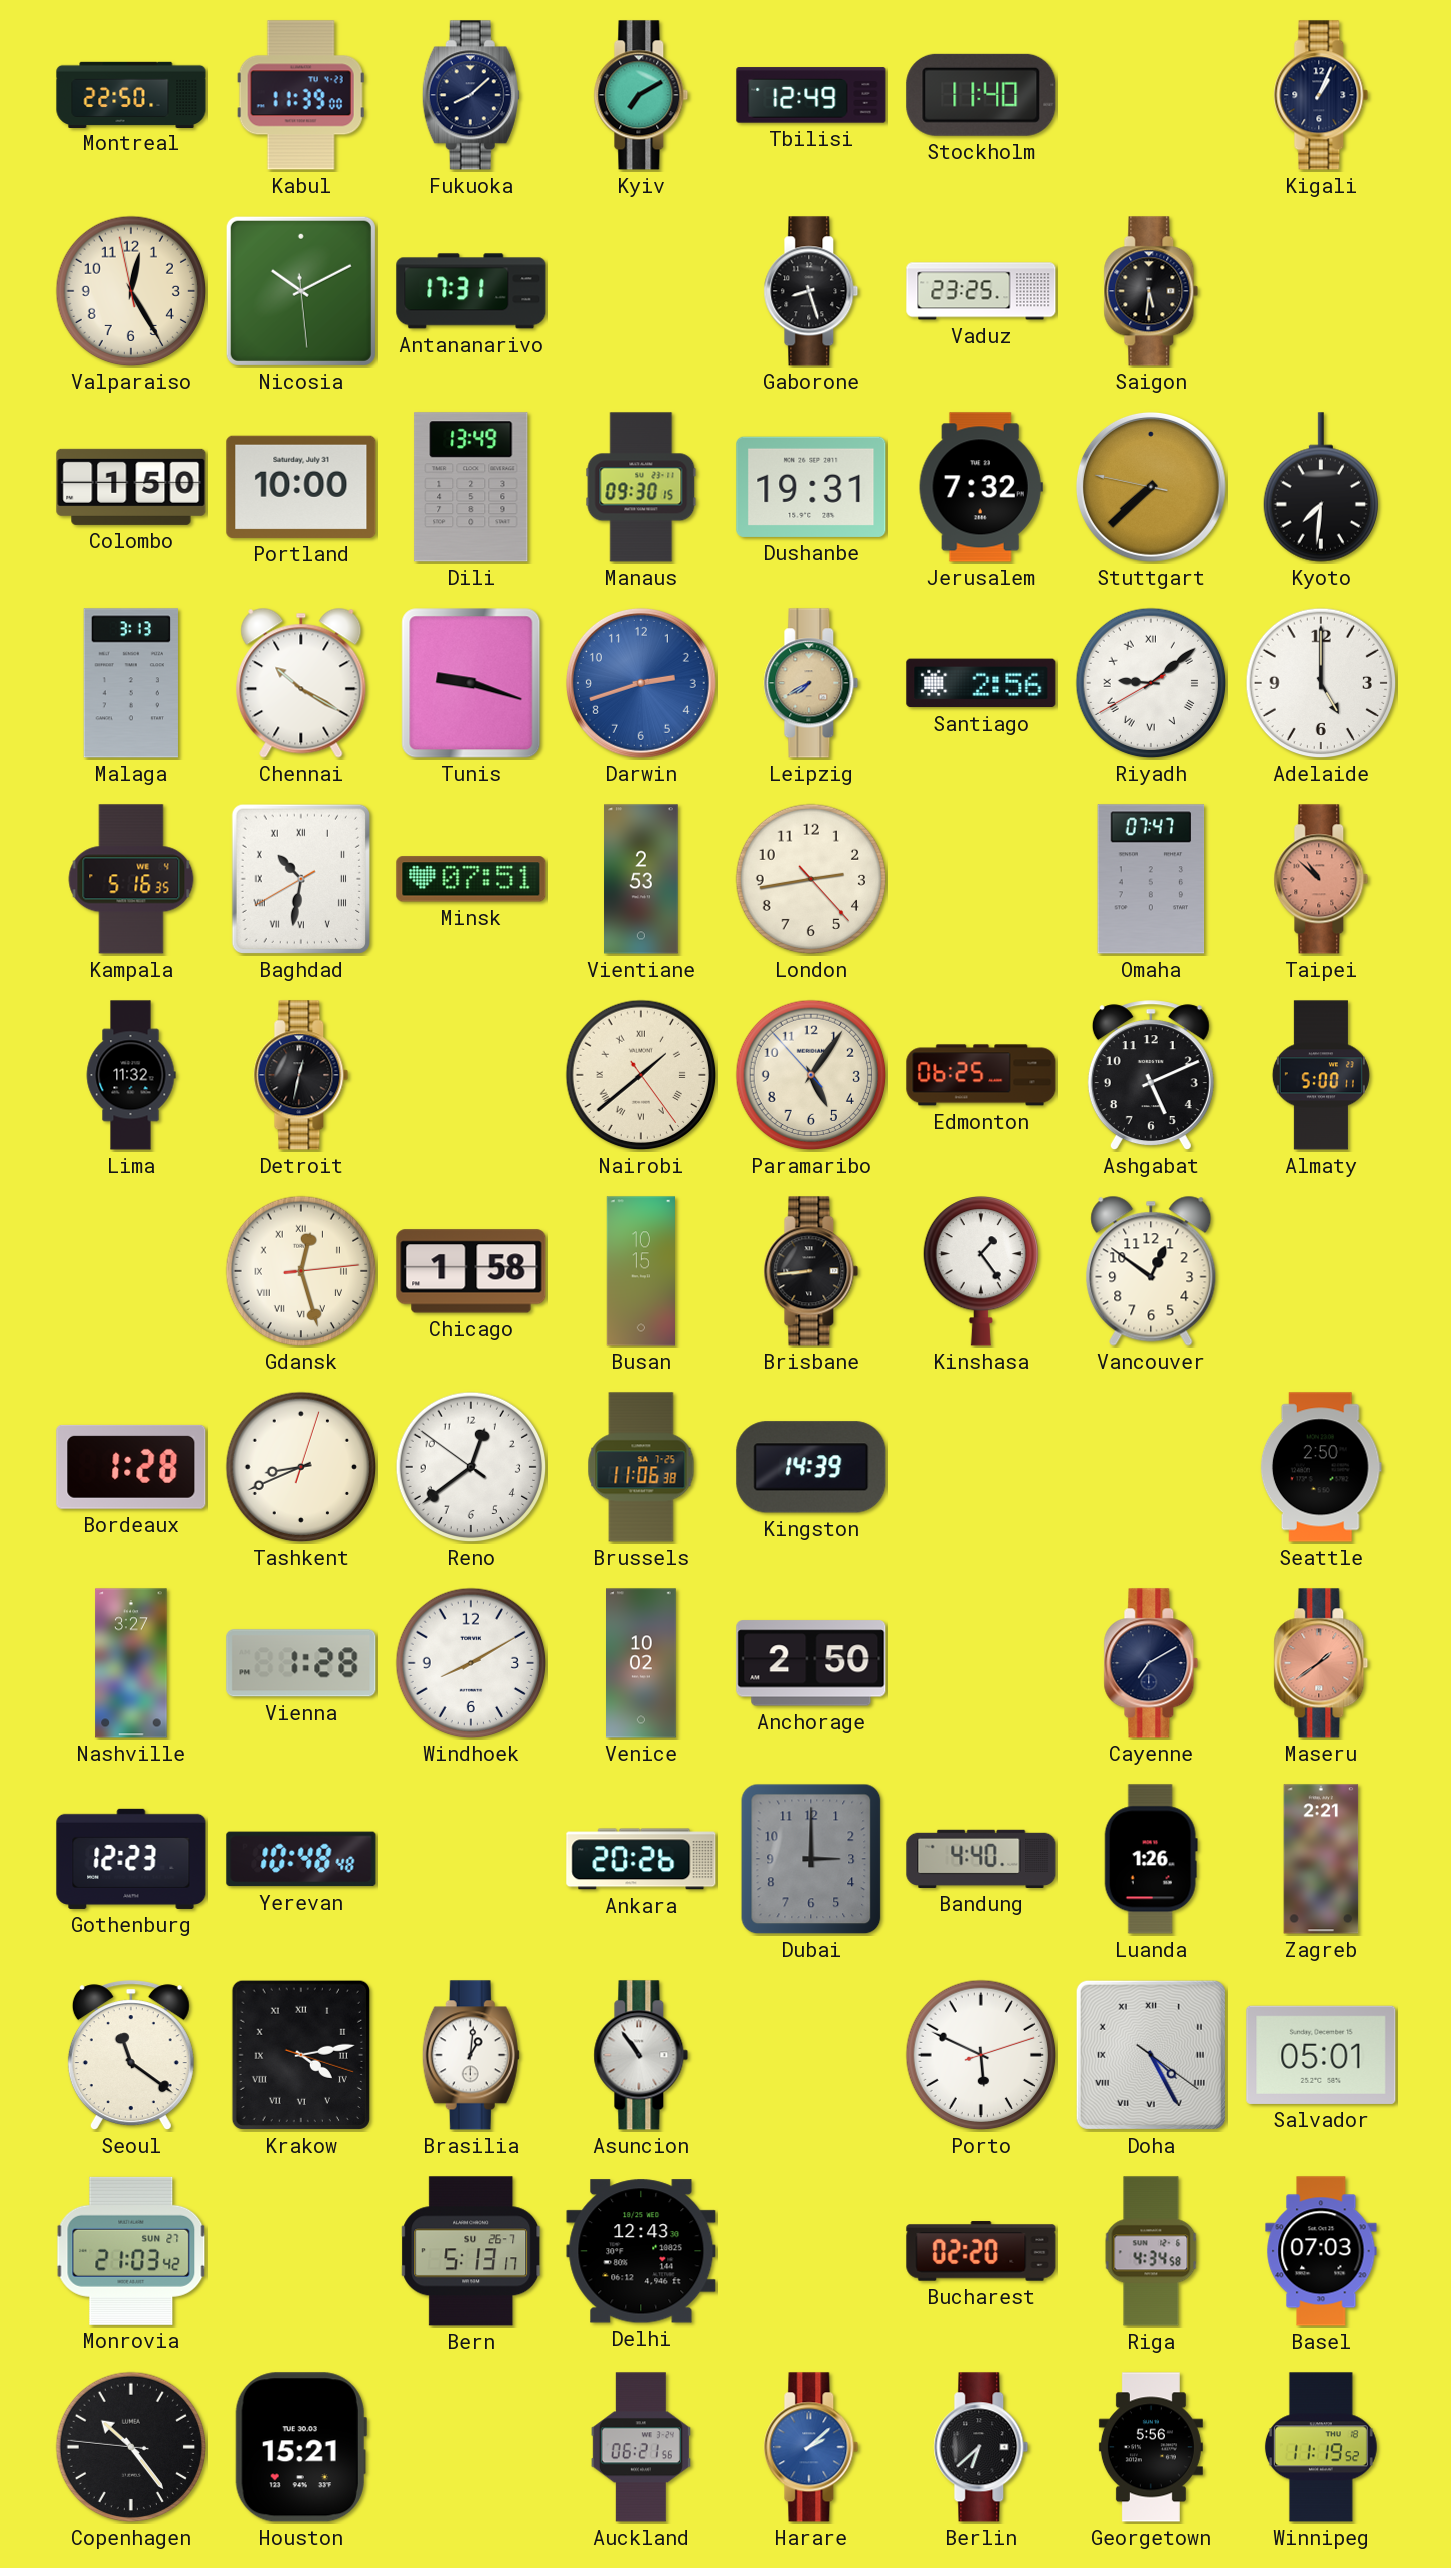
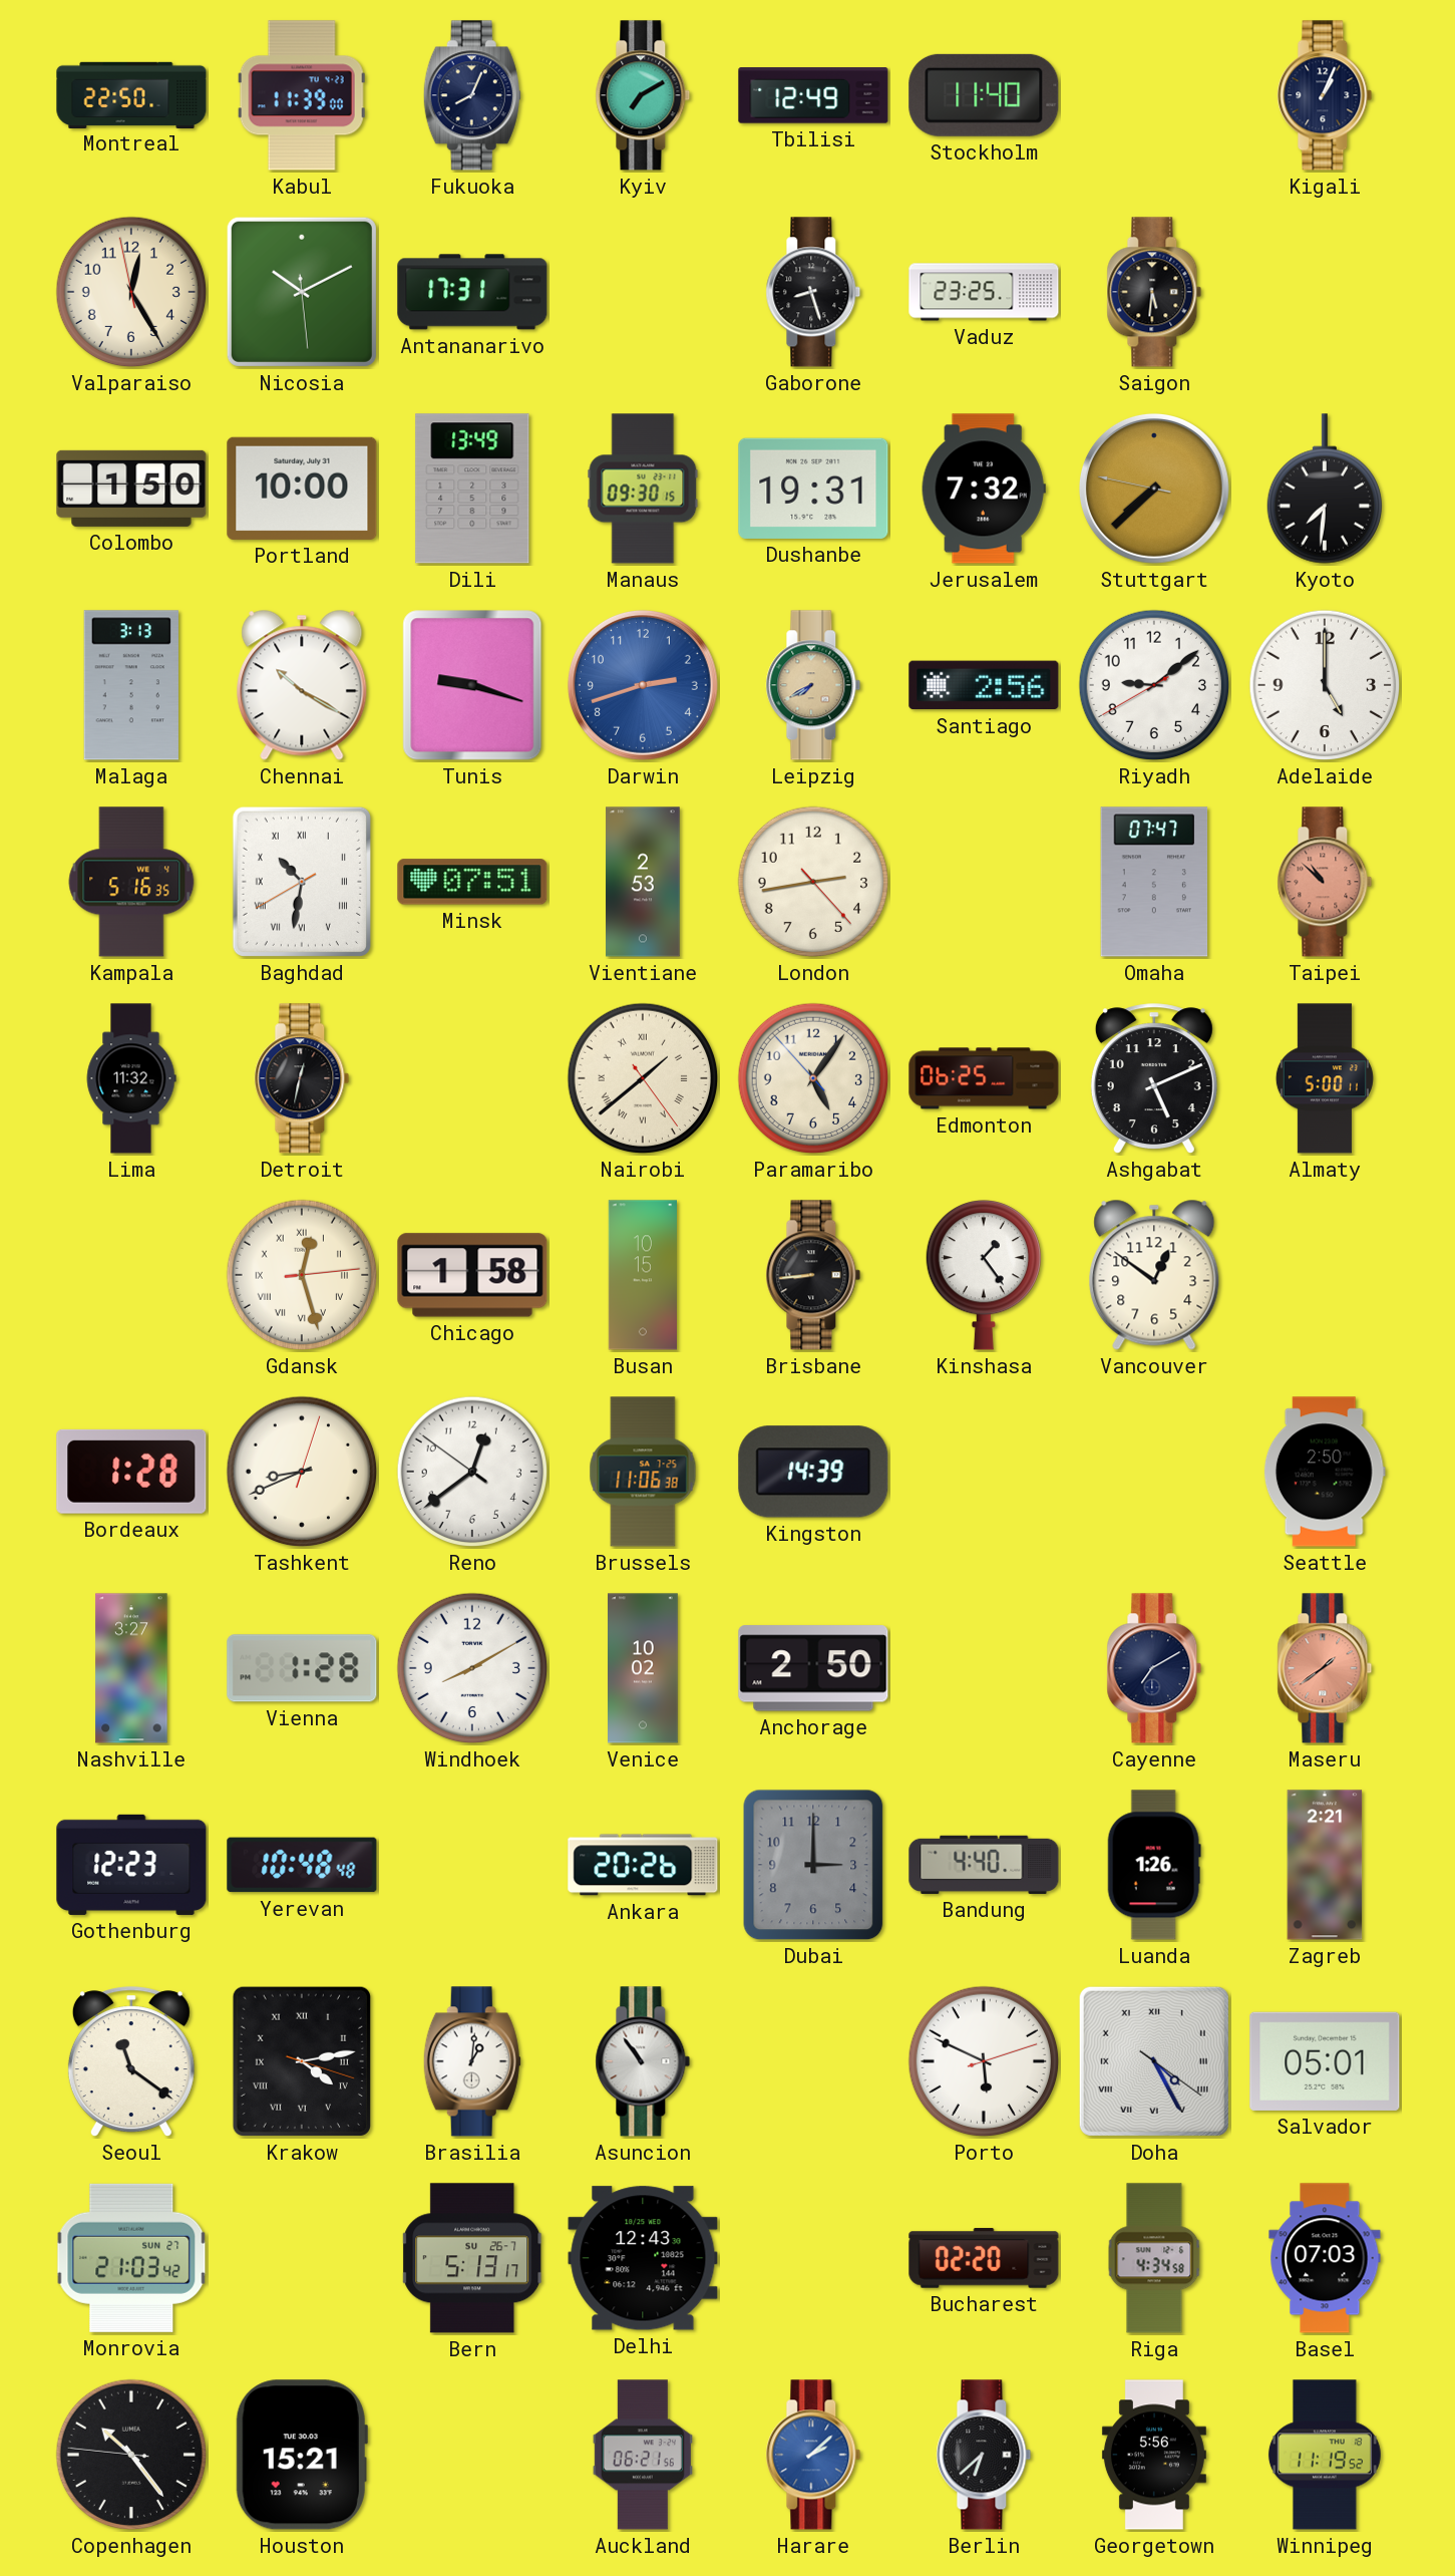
Fukuoka: 8:08 -> 8:04 (472, 95)
Riyadh numerals: Roman -> Arabic (1154, 685)
